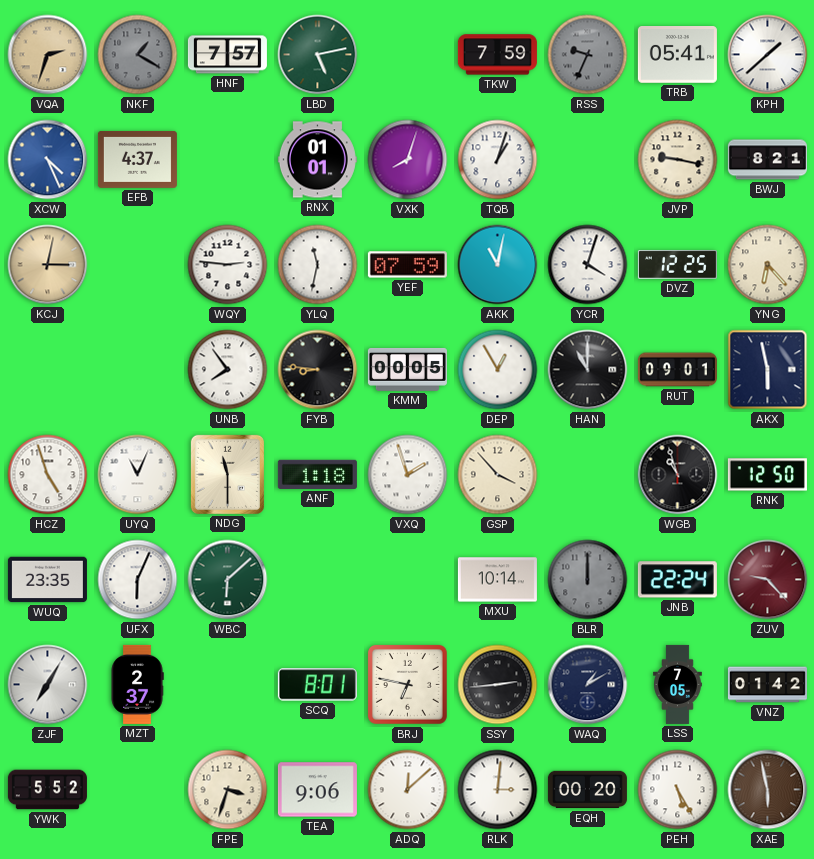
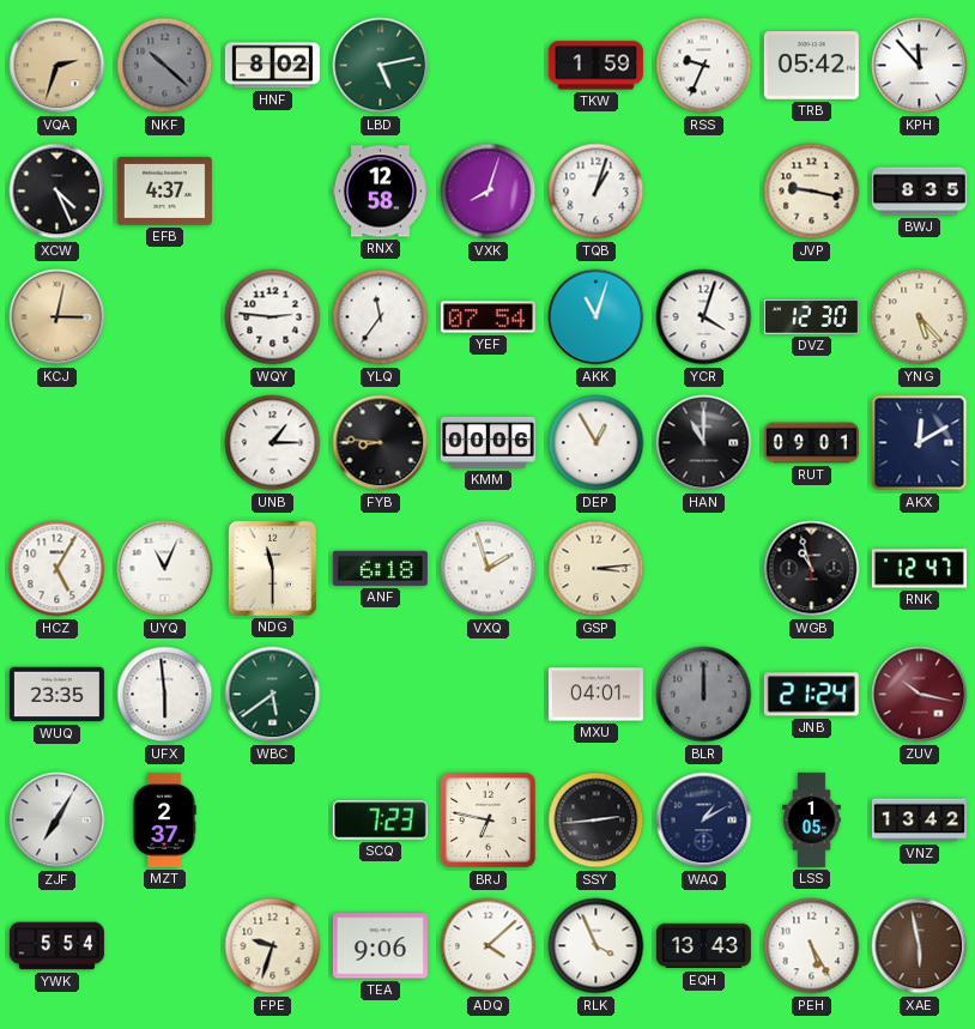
NKF: 1:20 -> 10:22 (165, 66)
HNF: 7:57 -> 8:02 (272, 66)
TKW: 7:59 -> 1:59 (595, 66)
RSS dial: grey -> white (704, 66)
TRB: 05:41 -> 05:42 (811, 66)
KPH: 1:38 -> 11:53 (920, 66)
XCW dial: blue -> black (57, 192)
RNX: 01:01 -> 12:58 (380, 192)
BWJ: 8:21 -> 8:35 (919, 192)
YLQ: 11:32 -> 11:36 (381, 317)
YEF: 07:59 -> 07:54 (487, 317)
AKK: 11:02 -> 11:03 (596, 317)
DVZ: 12:25 -> 12:30 (811, 317)
YNG: 6:23 -> 5:23 (920, 317)
UNB: 7:54 -> 1:15 (273, 443)
KMM: 00:05 -> 00:06 (487, 442)
AKX: 5:58 -> 12:10 (920, 443)
HCZ: 4:57 -> 5:05 (57, 569)
ANF: 1:18 -> 6:18 (380, 568)
GSP: 3:53 -> 3:14 (596, 569)
RNK: 12:50 -> 12:47 (919, 569)
UFX: 6:04 -> 5:59 (165, 695)
WBC: 6:08 -> 5:39 (273, 695)
MXU: 10:14 -> 04:01 (595, 695)
JNB: 22:24 -> 21:24 (811, 695)
ZUV: 9:23 -> 10:17 (920, 695)
SCQ: 8:01 -> 7:23 (380, 821)
LSS: 7:05 -> 1:05 (812, 819)
VNZ: 01:42 -> 13:42 (919, 821)
YWK: 5:52 -> 5:54 (56, 946)
FPE: 3:33 -> 9:33 (273, 946)
ADQ: 12:08 -> 4:08 (489, 946)
RLK: 3:01 -> 3:56 (596, 946)
EQH: 00:20 -> 13:43 (703, 946)
